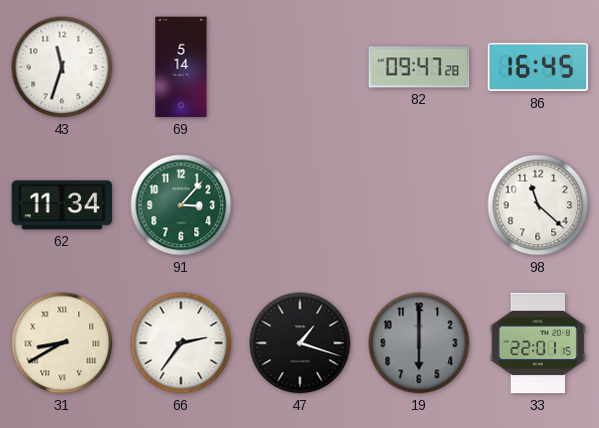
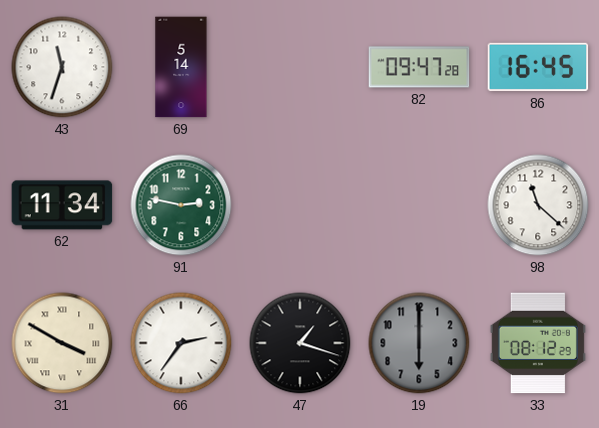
91: 3:07 -> 2:47 (181, 205)
31: 8:40 -> 3:50 (62, 343)
33: 22:01 -> 08:12 (538, 343)
